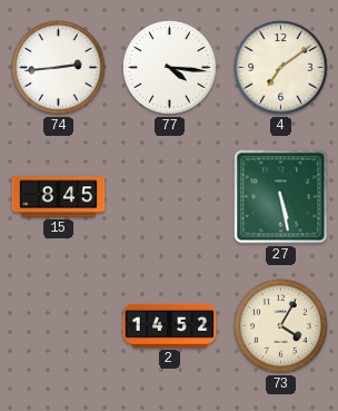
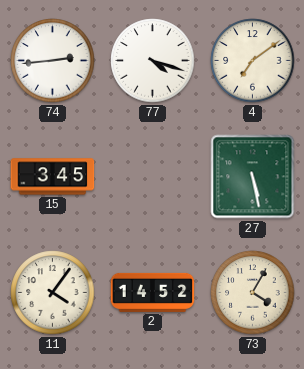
77: 4:16 -> 4:18 (153, 61)
15: 8:45 -> 3:45 (53, 177)
11: none -> 4:06 (53, 293)
